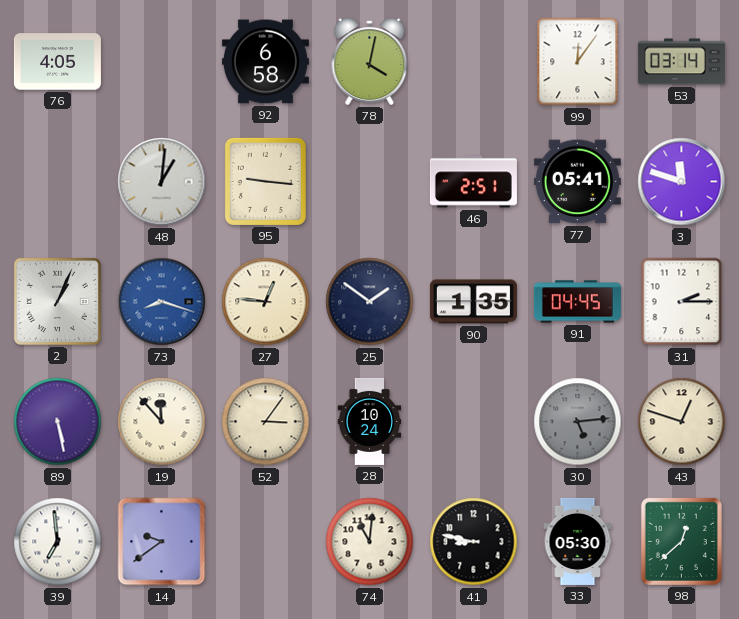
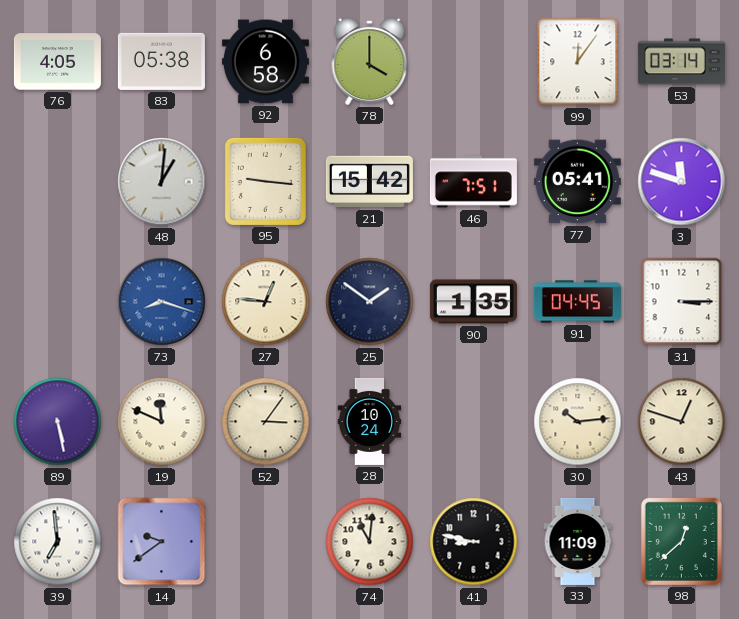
83: none -> 05:38 (161, 61)
78: 4:02 -> 4:00 (370, 61)
21: none -> 15:42 (369, 182)
46: 2:51 -> 7:51 (473, 182)
2: 1:04 -> none (57, 301)
31: 2:15 -> 3:15 (682, 302)
19: 11:53 -> 11:49 (162, 422)
30: 5:14 -> 10:14 (578, 422)
30 dial: grey -> cream (578, 422)
33: 05:30 -> 11:09 (578, 541)
